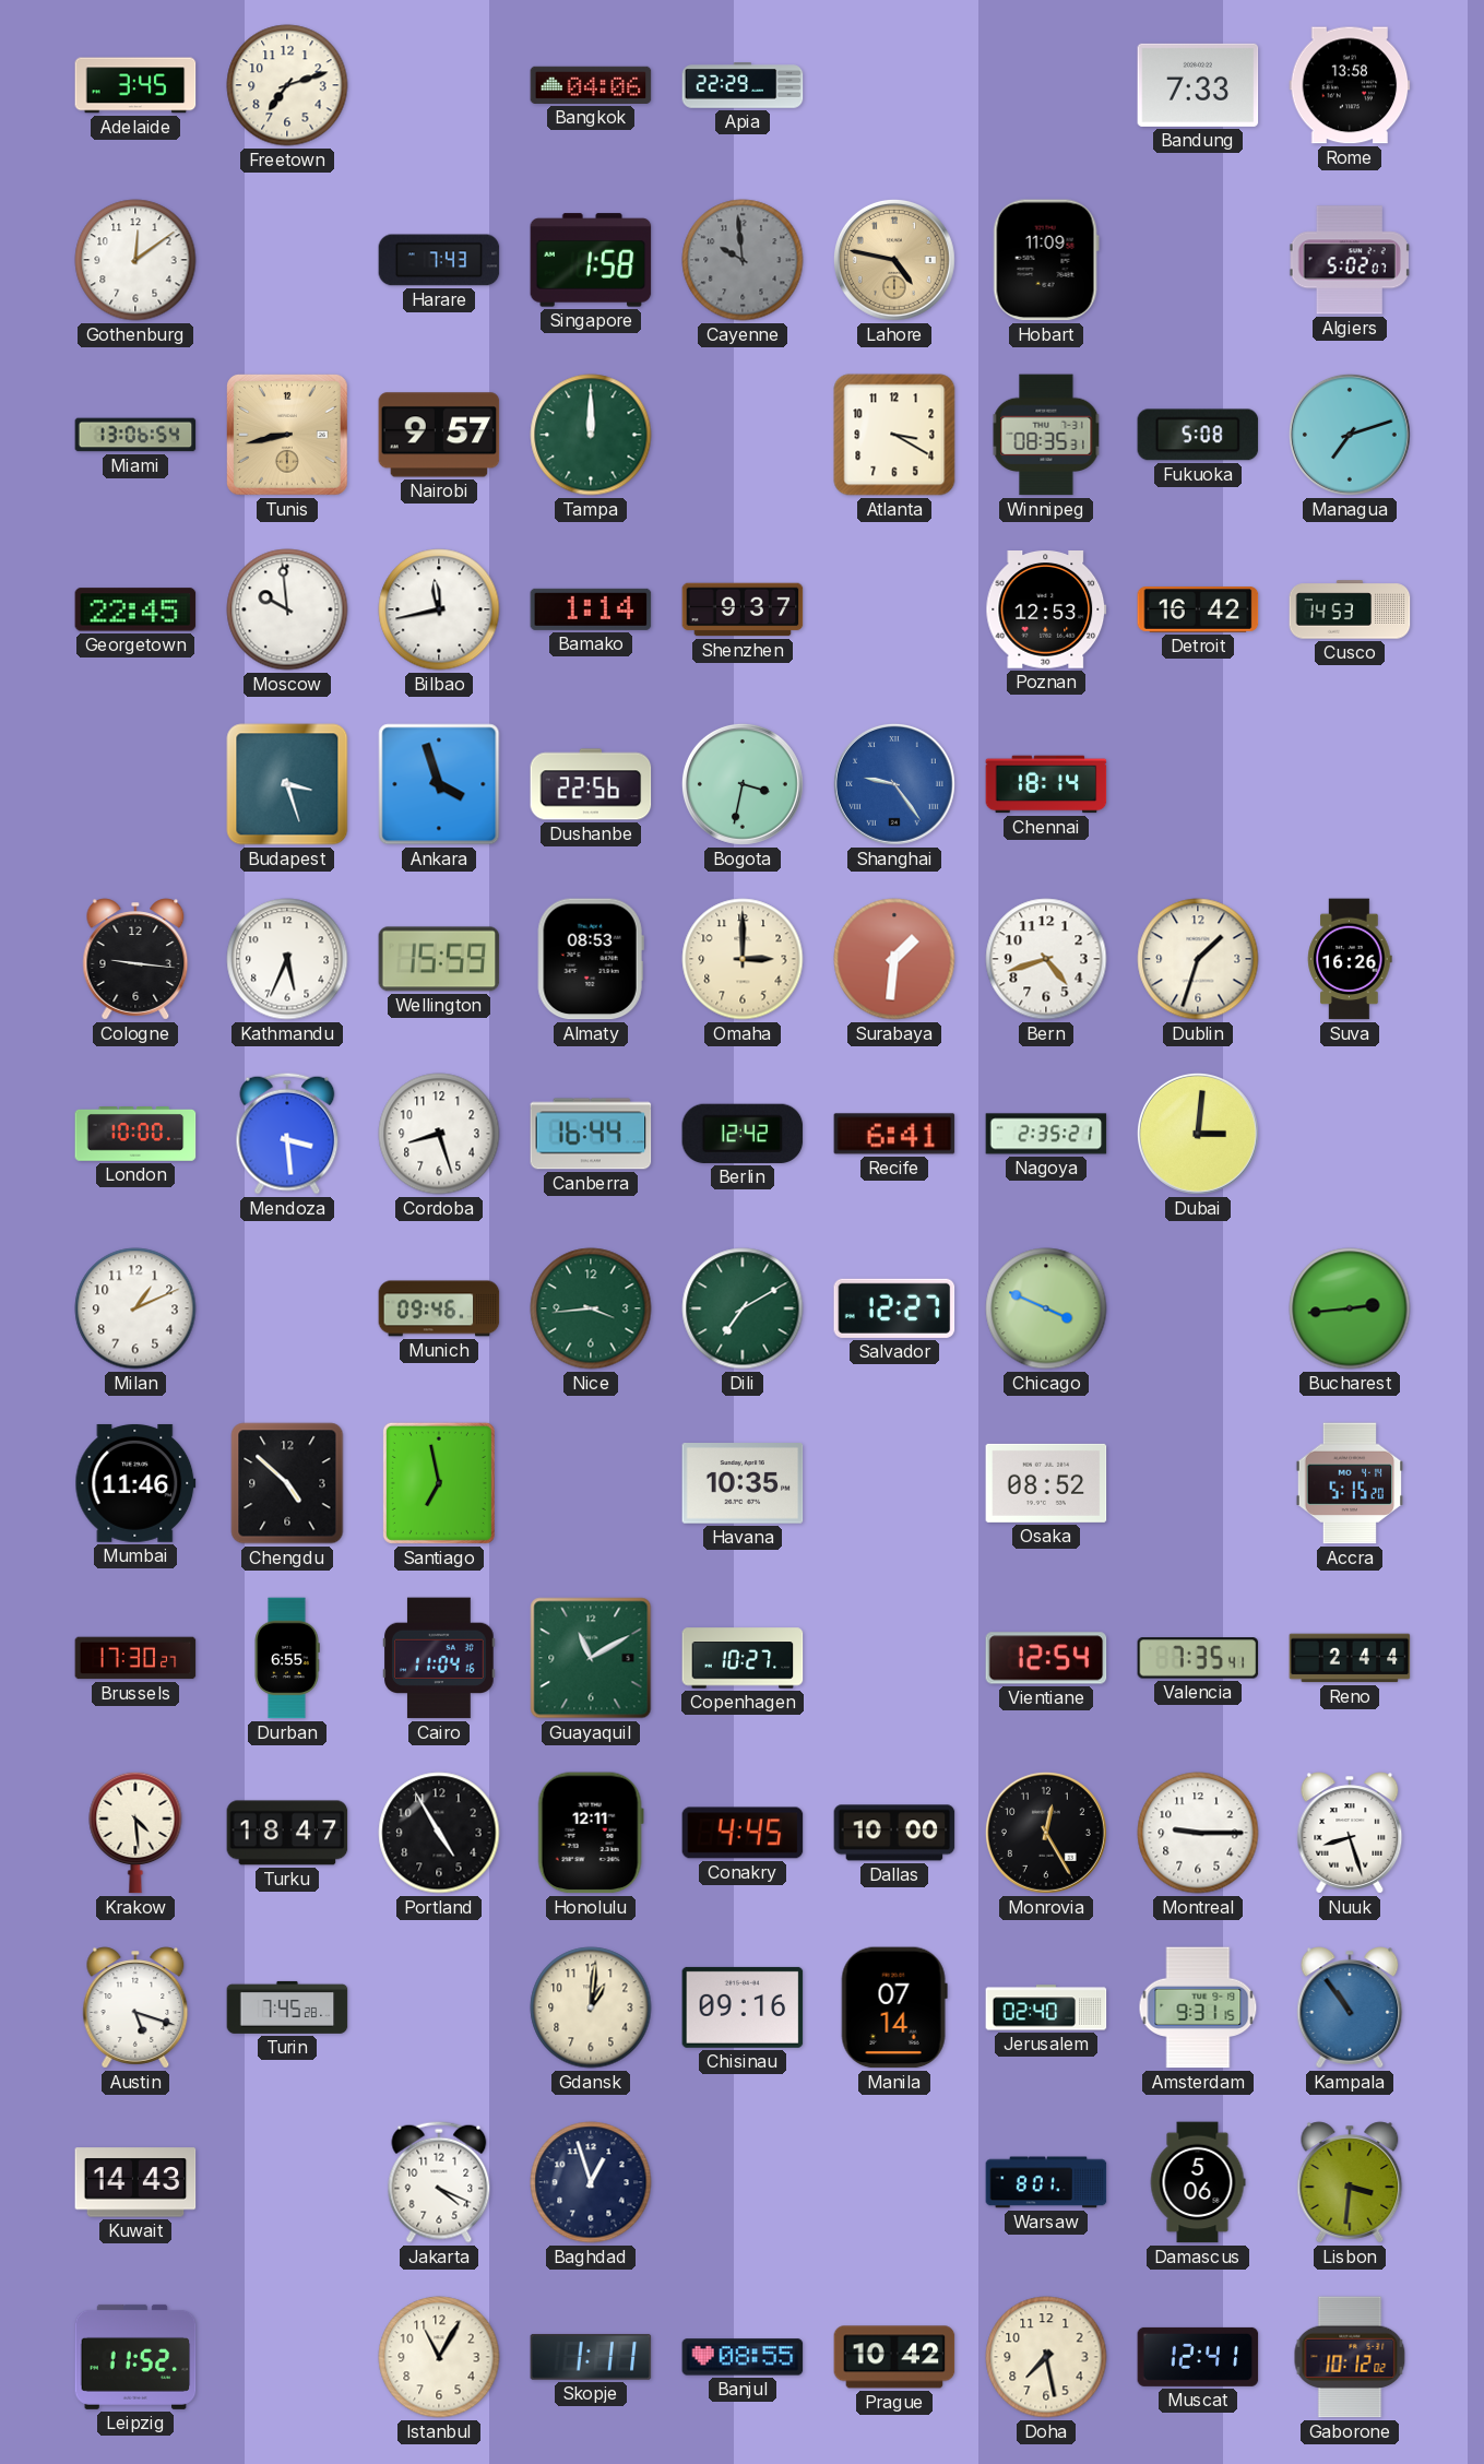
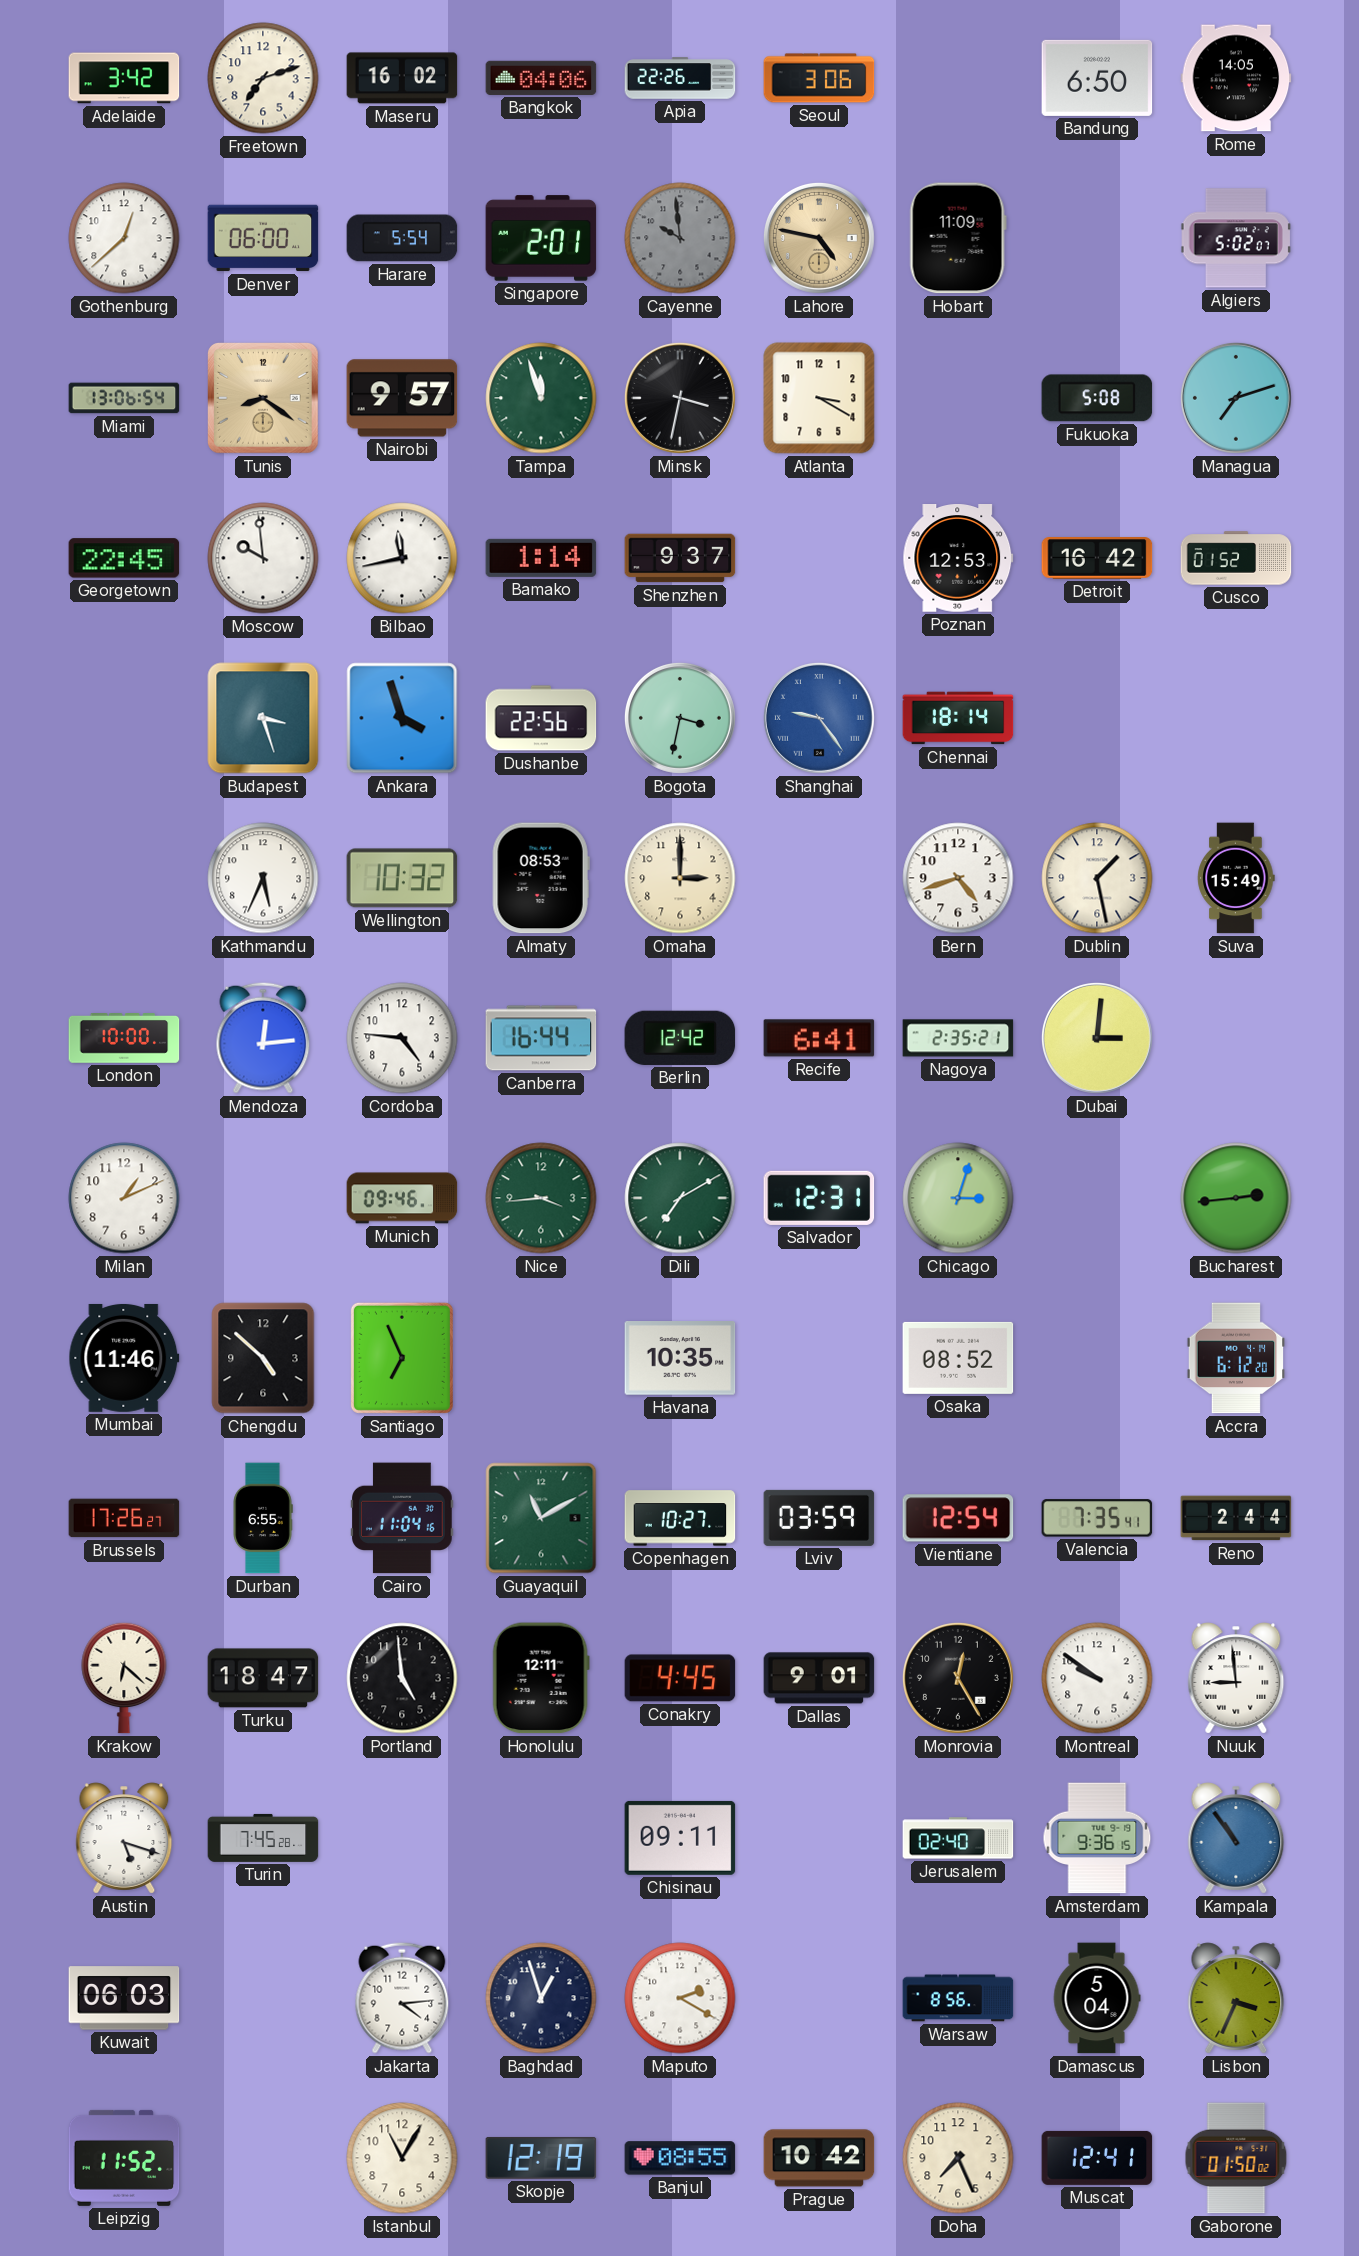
Adelaide: 3:45 -> 3:42 (124, 78)
Maseru: none -> 16:02 (402, 78)
Apia: 22:29 -> 22:26 (680, 78)
Seoul: none -> 3:06 (819, 78)
Bandung: 7:33 -> 6:50 (1097, 78)
Rome: 13:58 -> 14:05 (1236, 78)
Gothenburg: 12:09 -> 12:38 (124, 238)
Denver: none -> 06:00 (263, 238)
Harare: 7:43 -> 5:54 (402, 238)
Singapore: 1:58 -> 2:01 (541, 238)
Tunis: 8:43 -> 8:21 (264, 399)
Tampa: 12:00 -> 11:57 (541, 398)
Minsk: none -> 3:32 (680, 398)
Winnipeg: 08:35 -> none (1046, 435)
Cusco: 14:53 -> 01:52 (1236, 558)
Cologne: 9:16 -> none (135, 959)
Wellington: 15:59 -> 10:32 (402, 878)
Surabaya: 1:31 -> none (894, 959)
Dublin: 1:33 -> 1:28 (1097, 878)
Suva: 16:26 -> 15:49 (1236, 878)
Mendoza: 3:29 -> 12:14 (263, 1038)
Cordoba: 8:27 -> 4:46 (402, 1038)
Salvador: 12:27 -> 12:31 (819, 1198)
Chicago: 3:49 -> 3:03 (958, 1198)
Santiago: 6:58 -> 6:56 (402, 1358)
Accra: 5:15 -> 6:12 (1236, 1358)
Brussels: 17:30 -> 17:26 (124, 1518)
Lviv: none -> 03:59 (819, 1518)
Krakow: 4:29 -> 6:22 (124, 1678)
Portland: 4:55 -> 4:59 (402, 1678)
Dallas: 10:00 -> 9:01 (819, 1678)
Montreal: 9:15 -> 9:51 (1097, 1678)
Nuuk: 8:27 -> 8:59 (1236, 1678)
Gdansk: 1:01 -> none (591, 2007)
Chisinau: 09:16 -> 09:11 (680, 1838)
Manila: 07:14 -> none (894, 2007)
Amsterdam: 9:31 -> 9:36 (1097, 1838)
Kuwait: 14:43 -> 06:03 (124, 1998)
Jakarta: 4:19 -> 4:14 (402, 1998)
Maputo: none -> 2:20 (680, 1998)
Warsaw: 8:01 -> 8:56 (958, 1998)
Damascus: 5:06 -> 5:04 (1097, 1998)
Lisbon: 3:31 -> 3:34 (1236, 1998)
Skopje: 1:11 -> 12:19 (541, 2158)
Doha: 7:28 -> 7:26 (958, 2158)
Gaborone: 10:12 -> 01:50 (1236, 2158)
